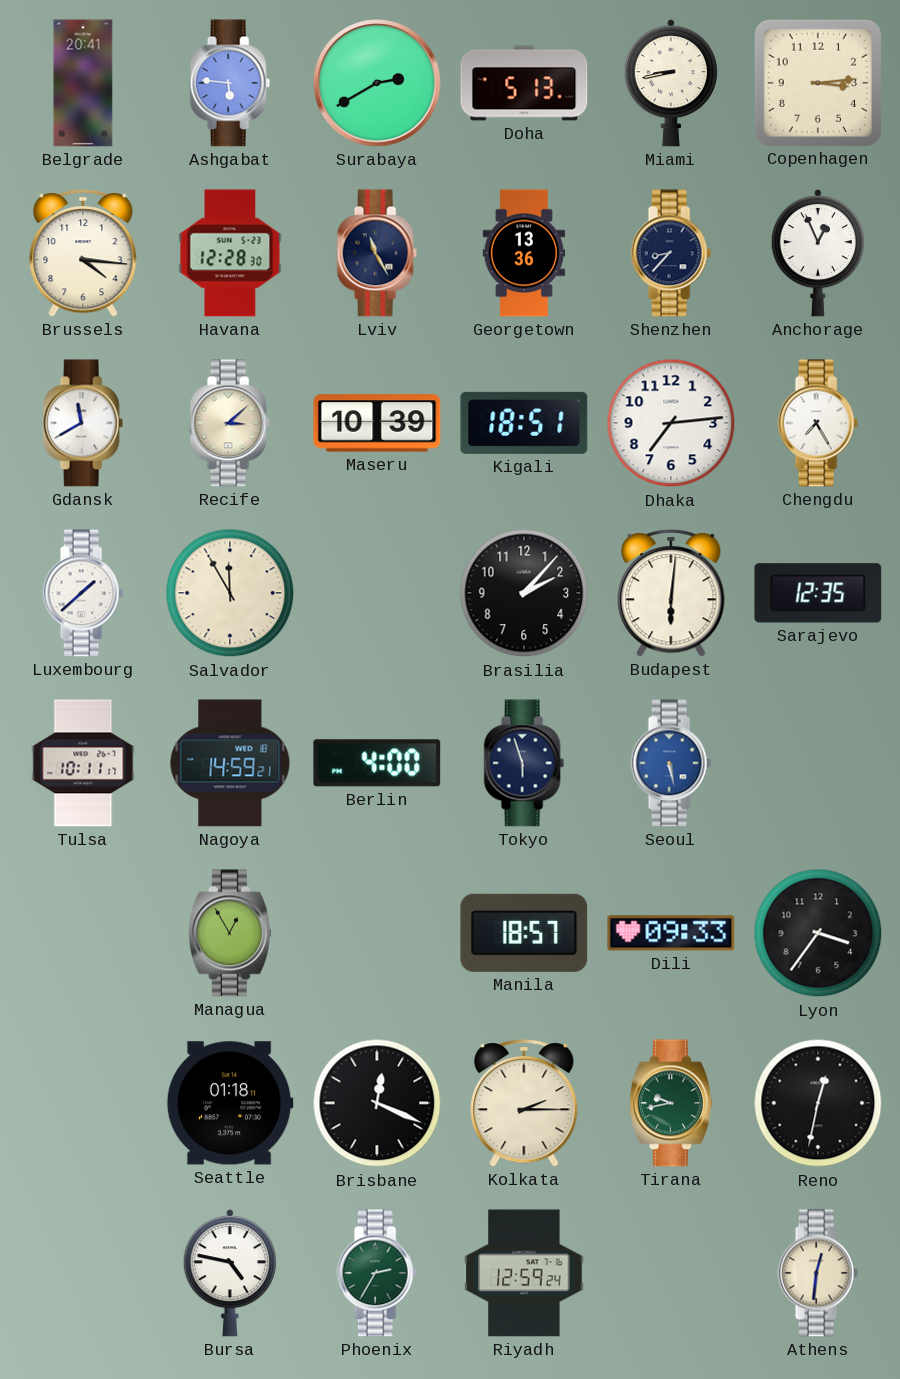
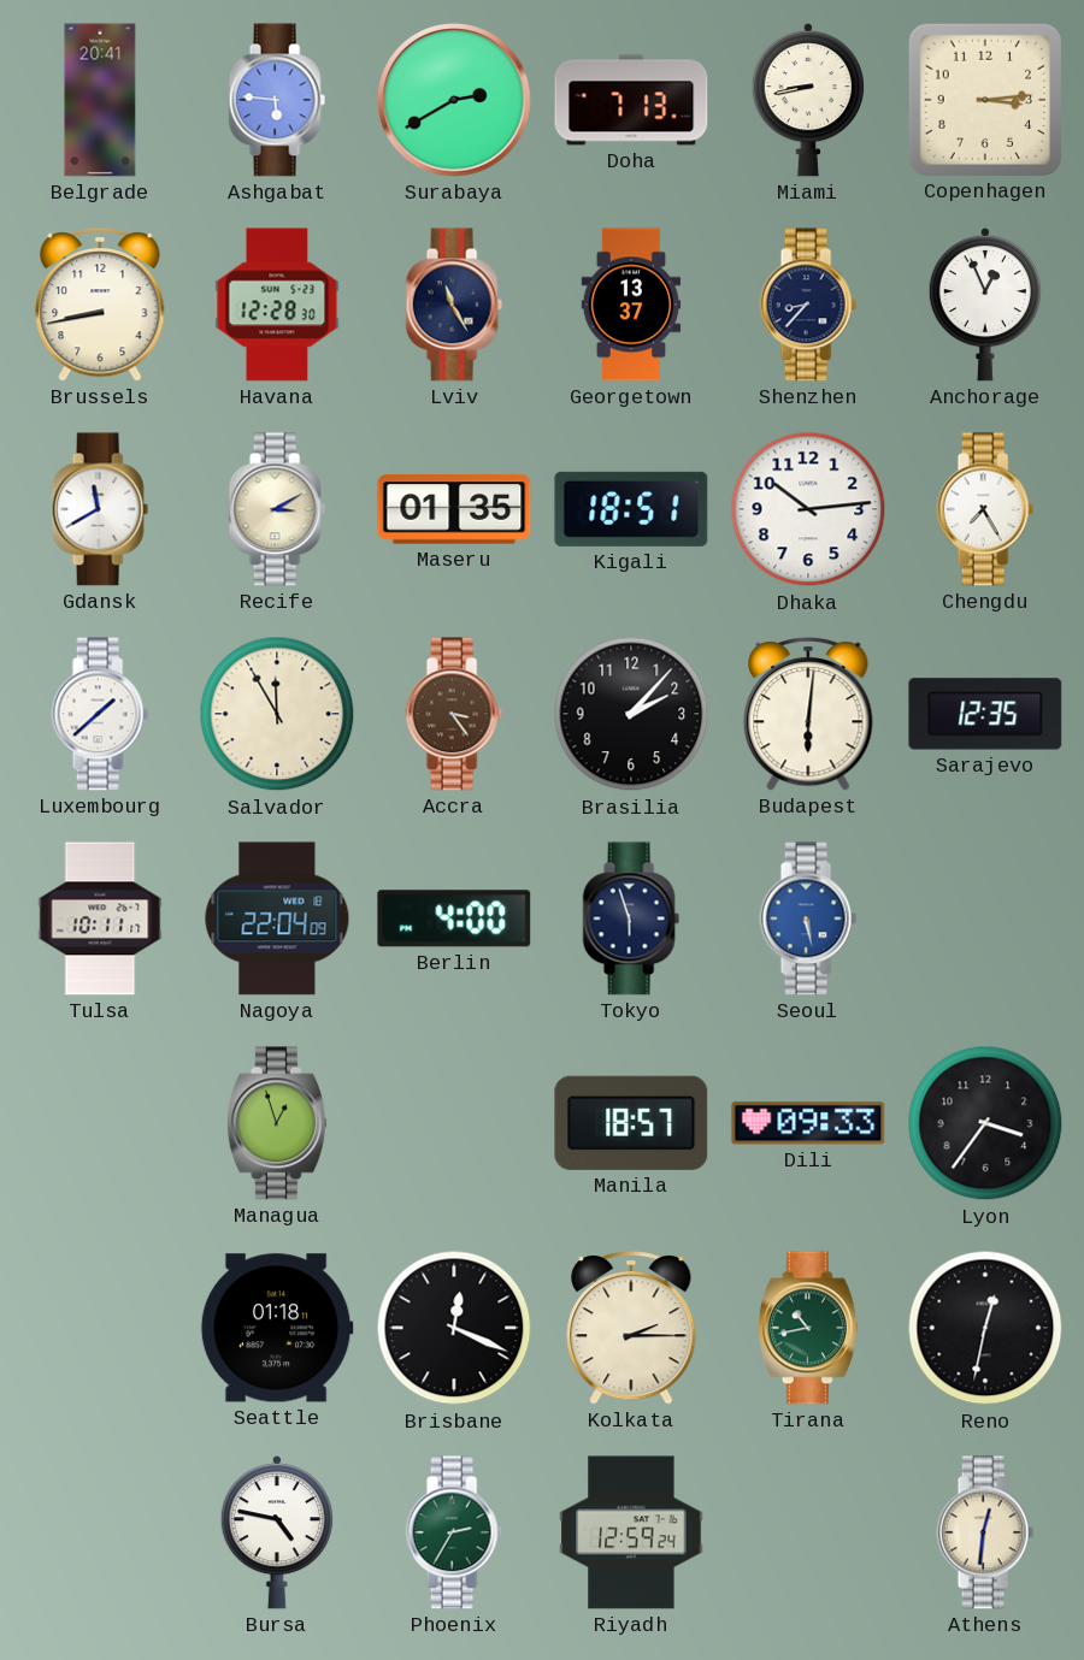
Doha: 5:13 -> 7:13 (631, 100)
Brussels: 4:16 -> 8:43 (100, 306)
Georgetown: 13:36 -> 13:37 (631, 305)
Recife: 3:08 -> 3:10 (277, 509)
Maseru: 10:39 -> 01:35 (454, 509)
Dhaka: 7:14 -> 10:14 (808, 509)
Accra: none -> 3:24 (454, 714)
Nagoya: 14:59 -> 22:04 (277, 918)
Managua: 12:55 -> 12:57 (277, 1123)
Tirana: 9:43 -> 10:43 (808, 1328)
